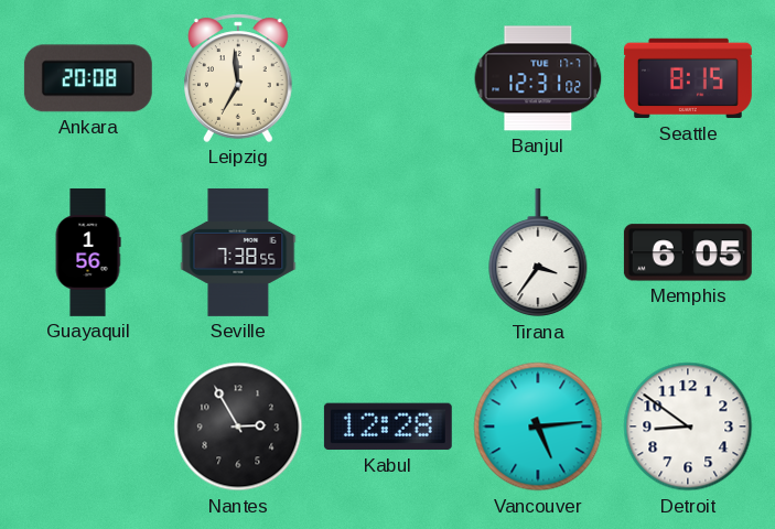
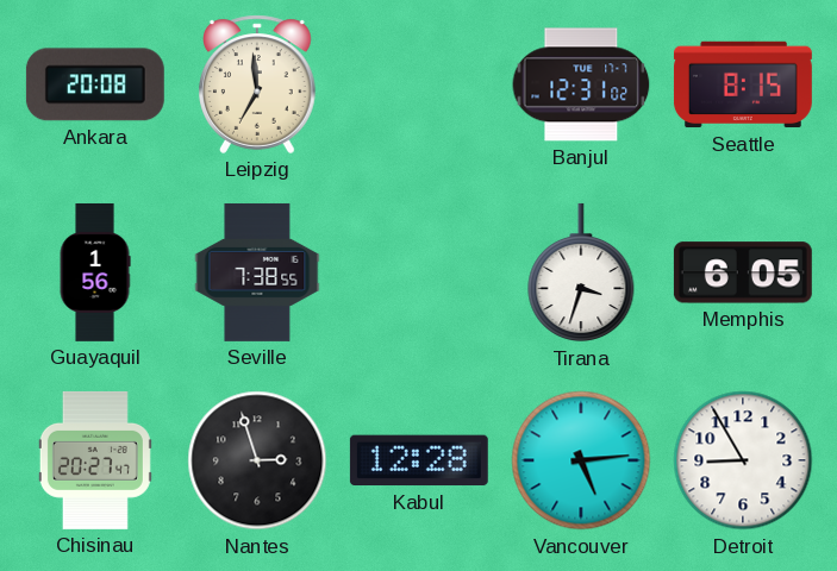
Tirana: 3:36 -> 3:33 (581, 272)
Chisinau: none -> 20:27 (95, 460)
Nantes: 2:55 -> 2:57 (257, 460)
Detroit: 8:51 -> 8:55 (743, 460)
